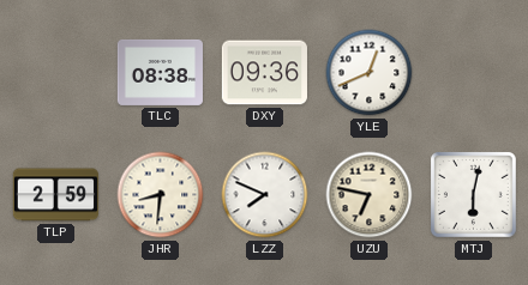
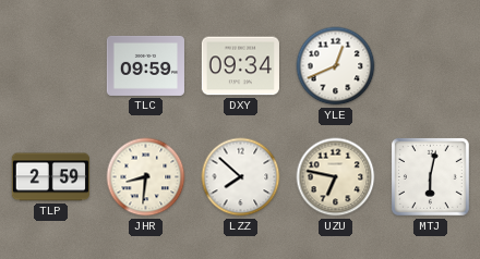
TLC: 08:38 -> 09:59 (145, 65)
DXY: 09:36 -> 09:34 (240, 66)
LZZ: 7:49 -> 7:52 (241, 177)
